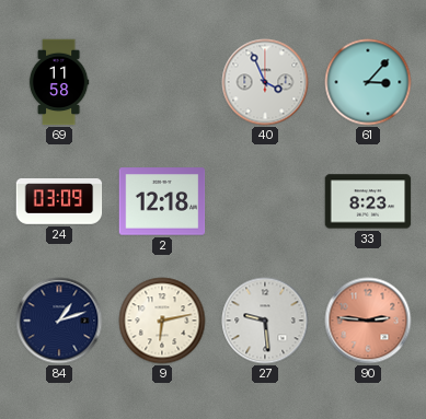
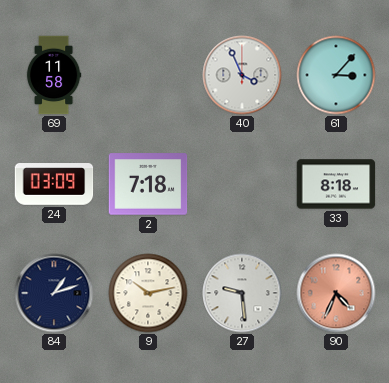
2: 12:18 -> 7:18 (148, 184)
33: 8:23 -> 8:18 (336, 184)
9: 6:13 -> 10:13 (148, 293)
90: 2:46 -> 4:34 (336, 293)
